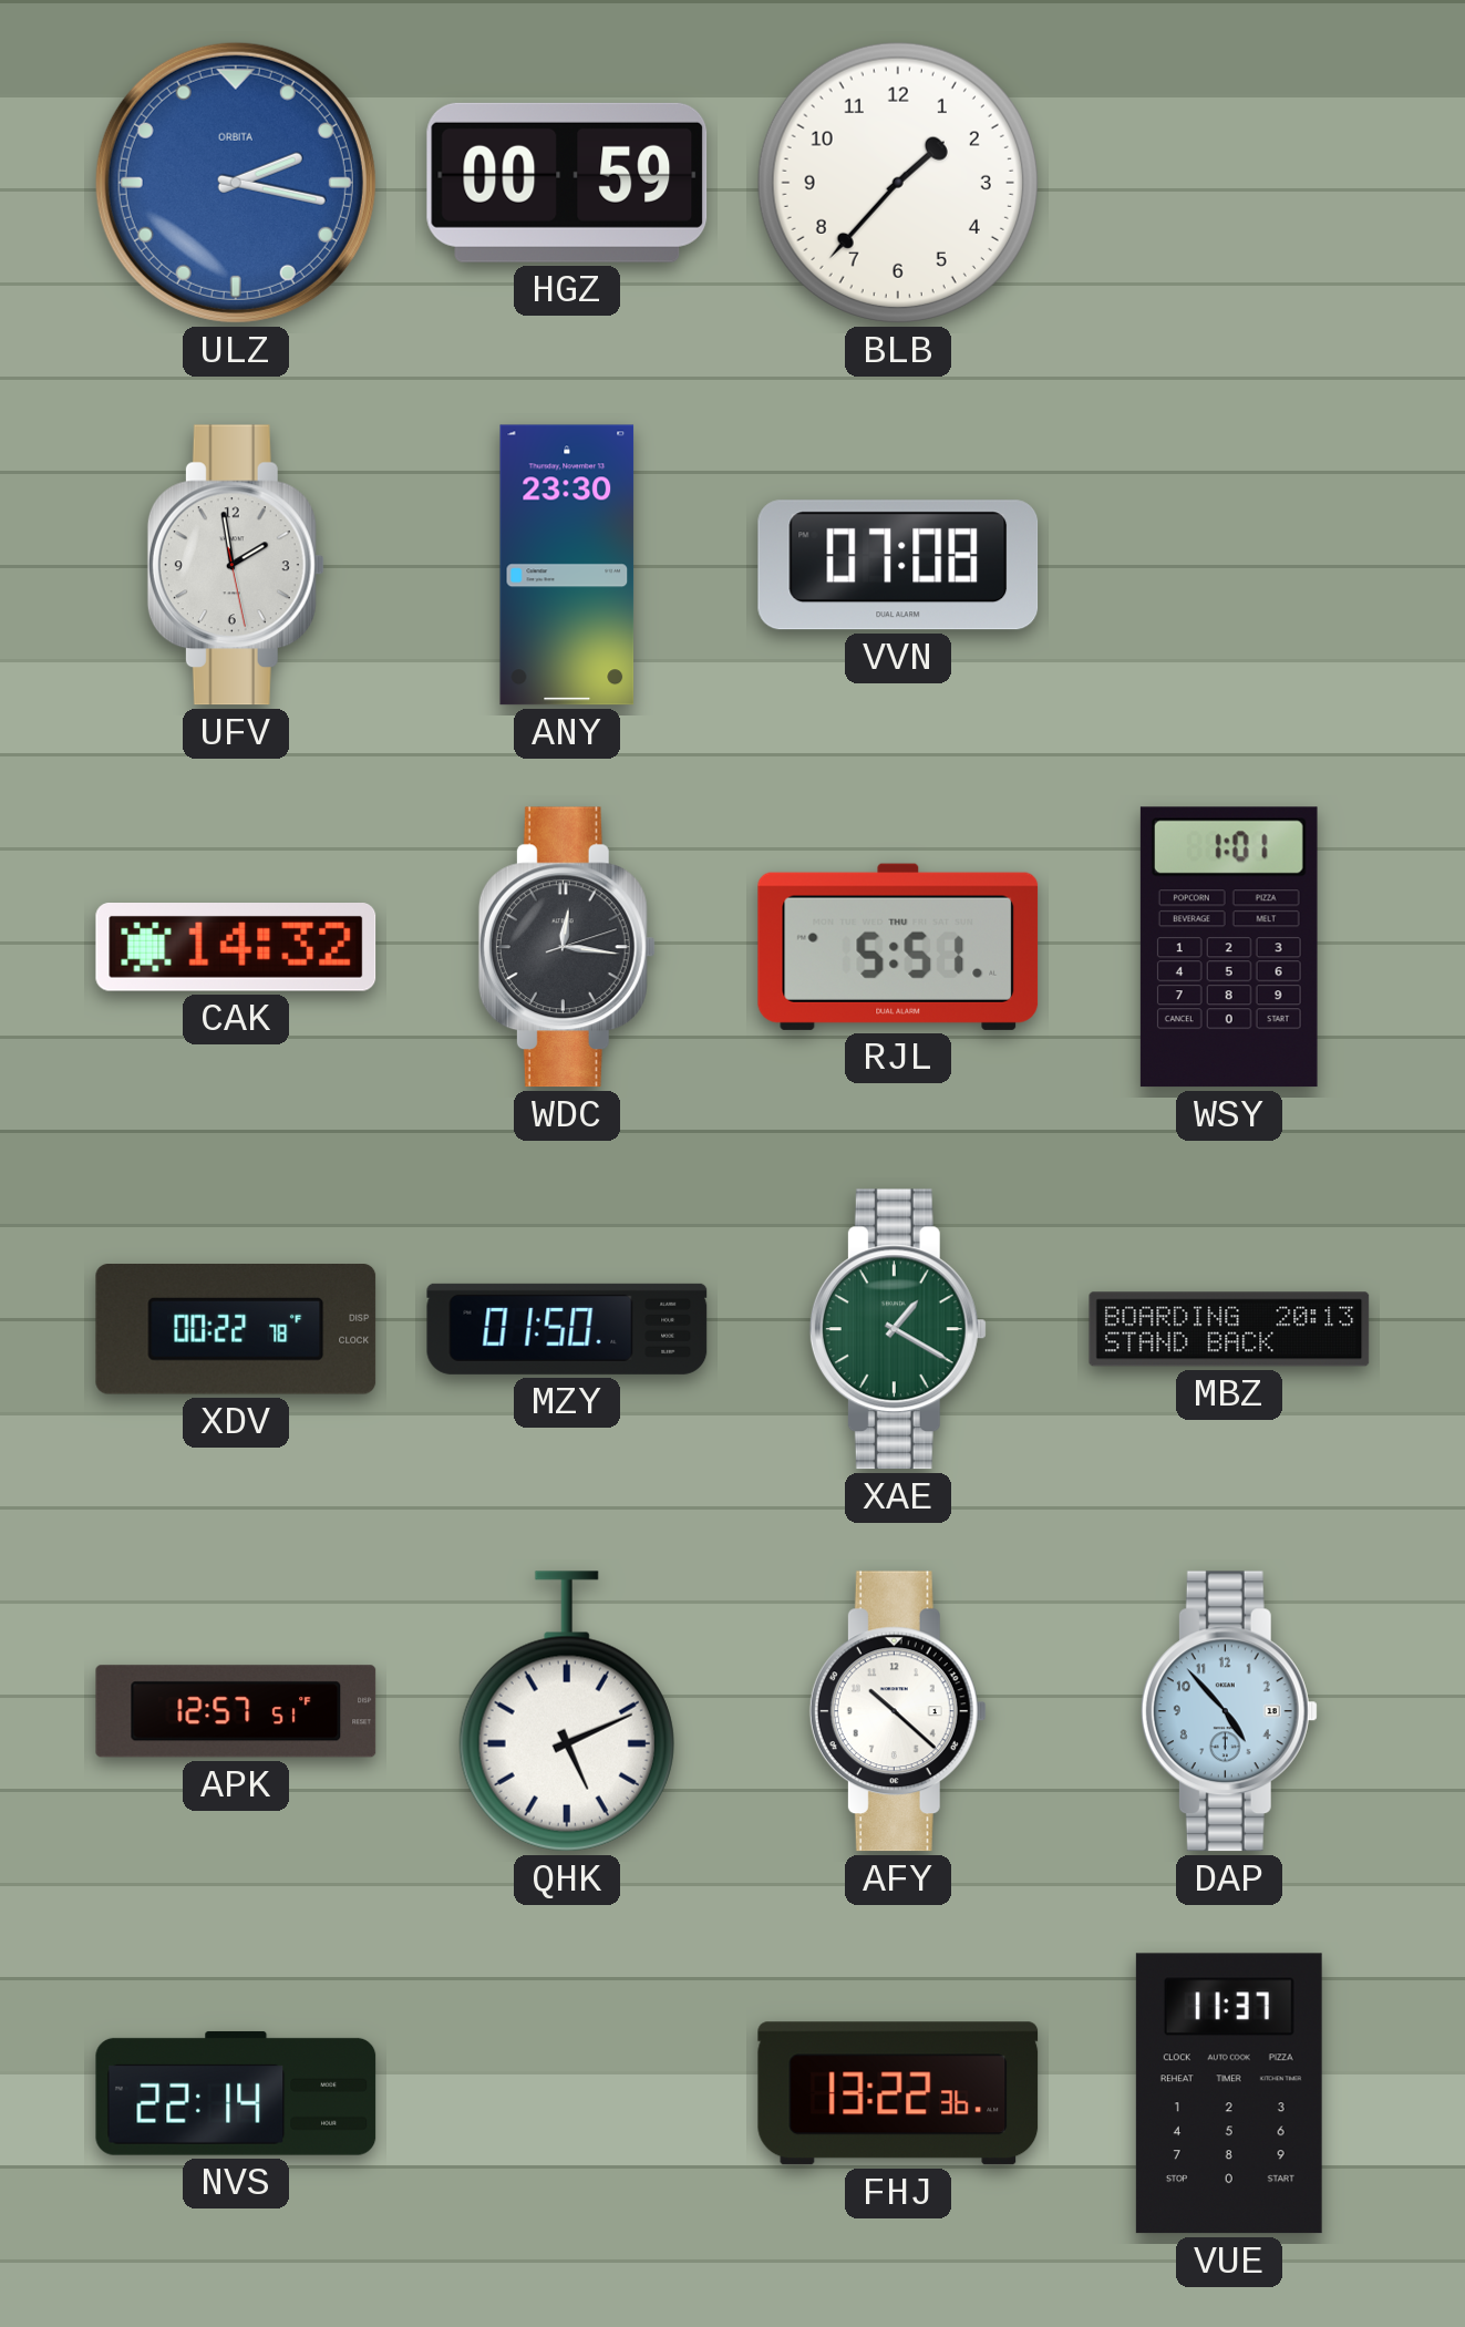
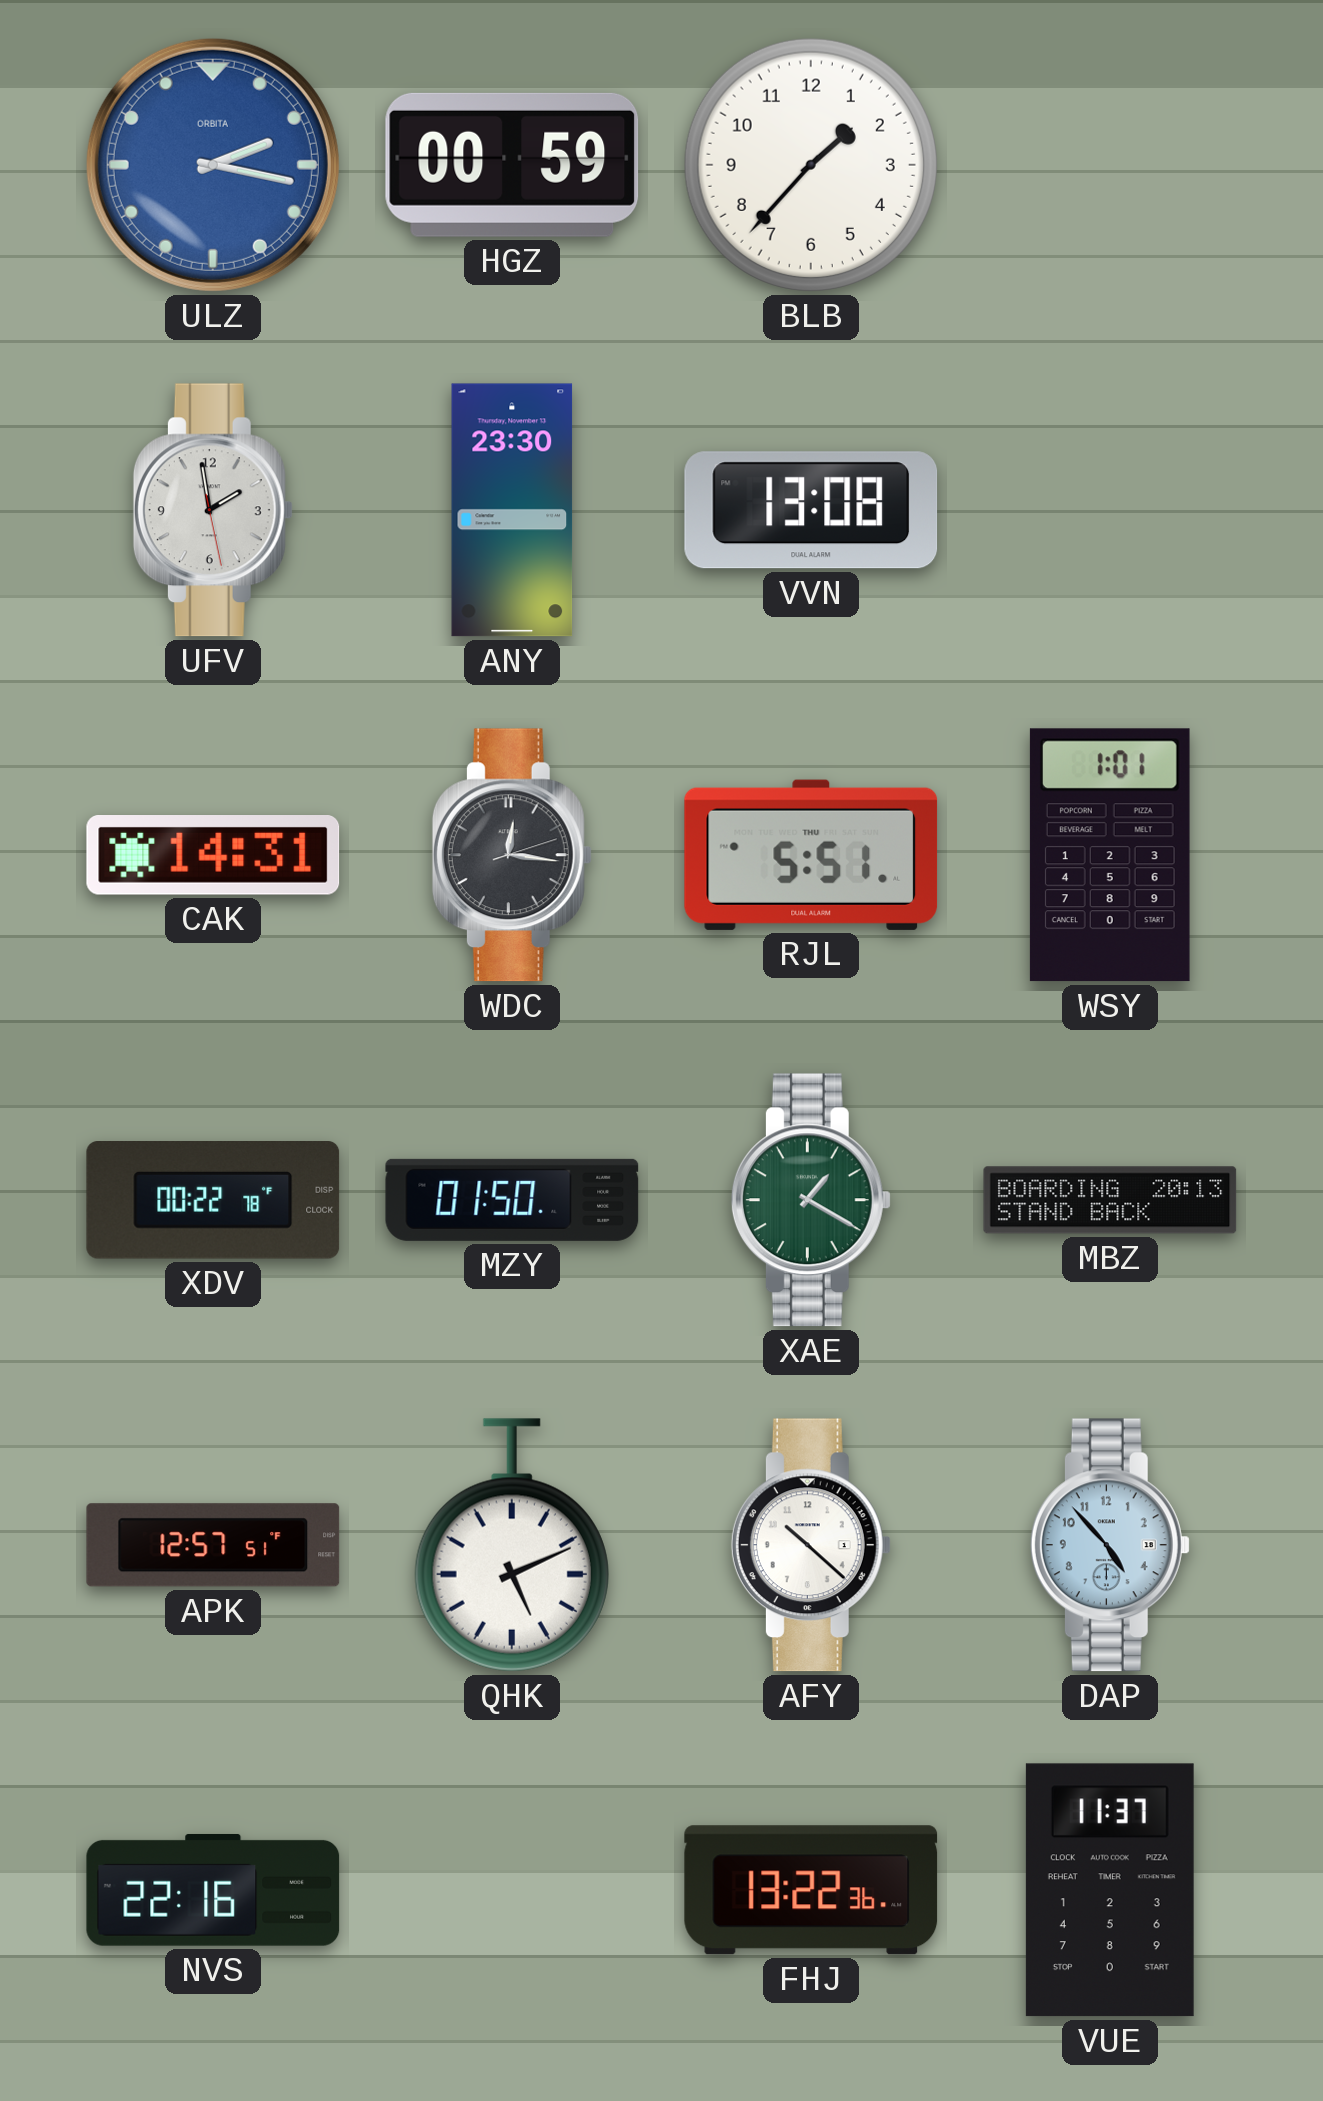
VVN: 07:08 -> 13:08 (811, 510)
CAK: 14:32 -> 14:31 (213, 856)
NVS: 22:14 -> 22:16 (213, 1890)
